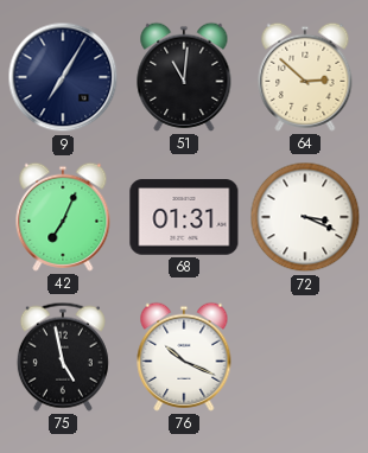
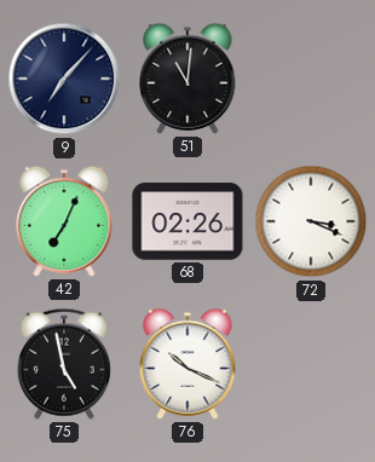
9: 7:05 -> 7:07 (64, 79)
64: 2:52 -> none (305, 77)
68: 01:31 -> 02:26 (187, 221)
